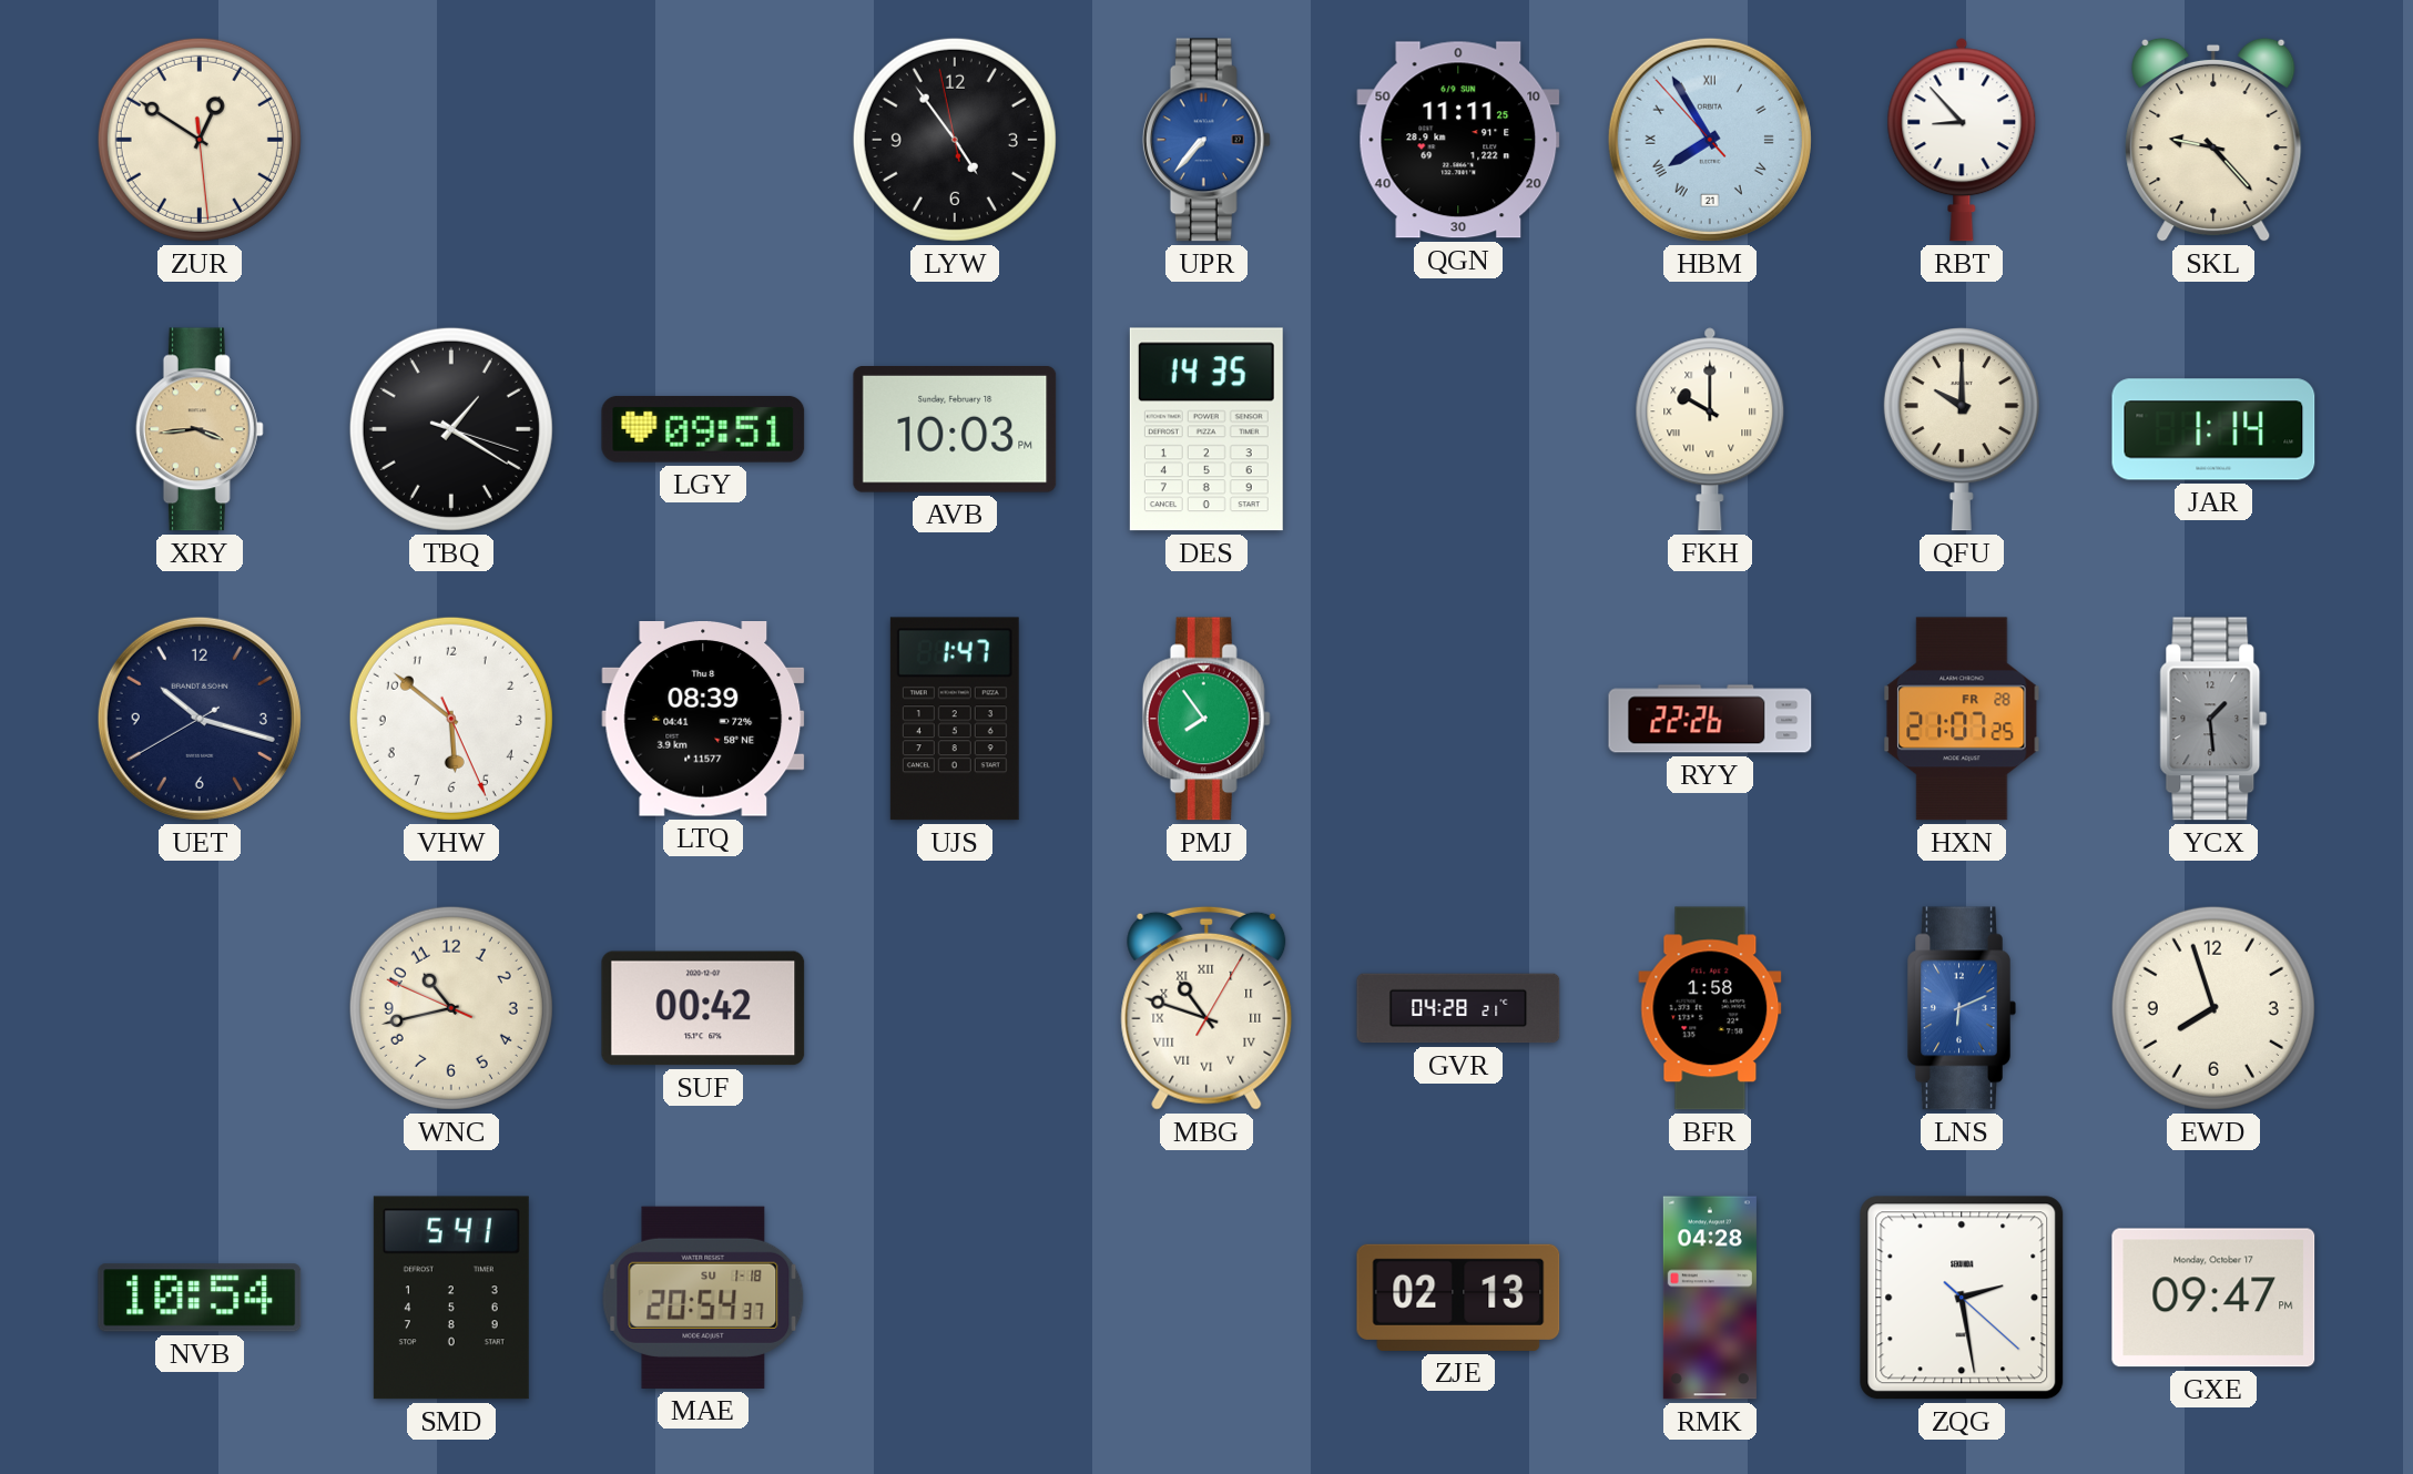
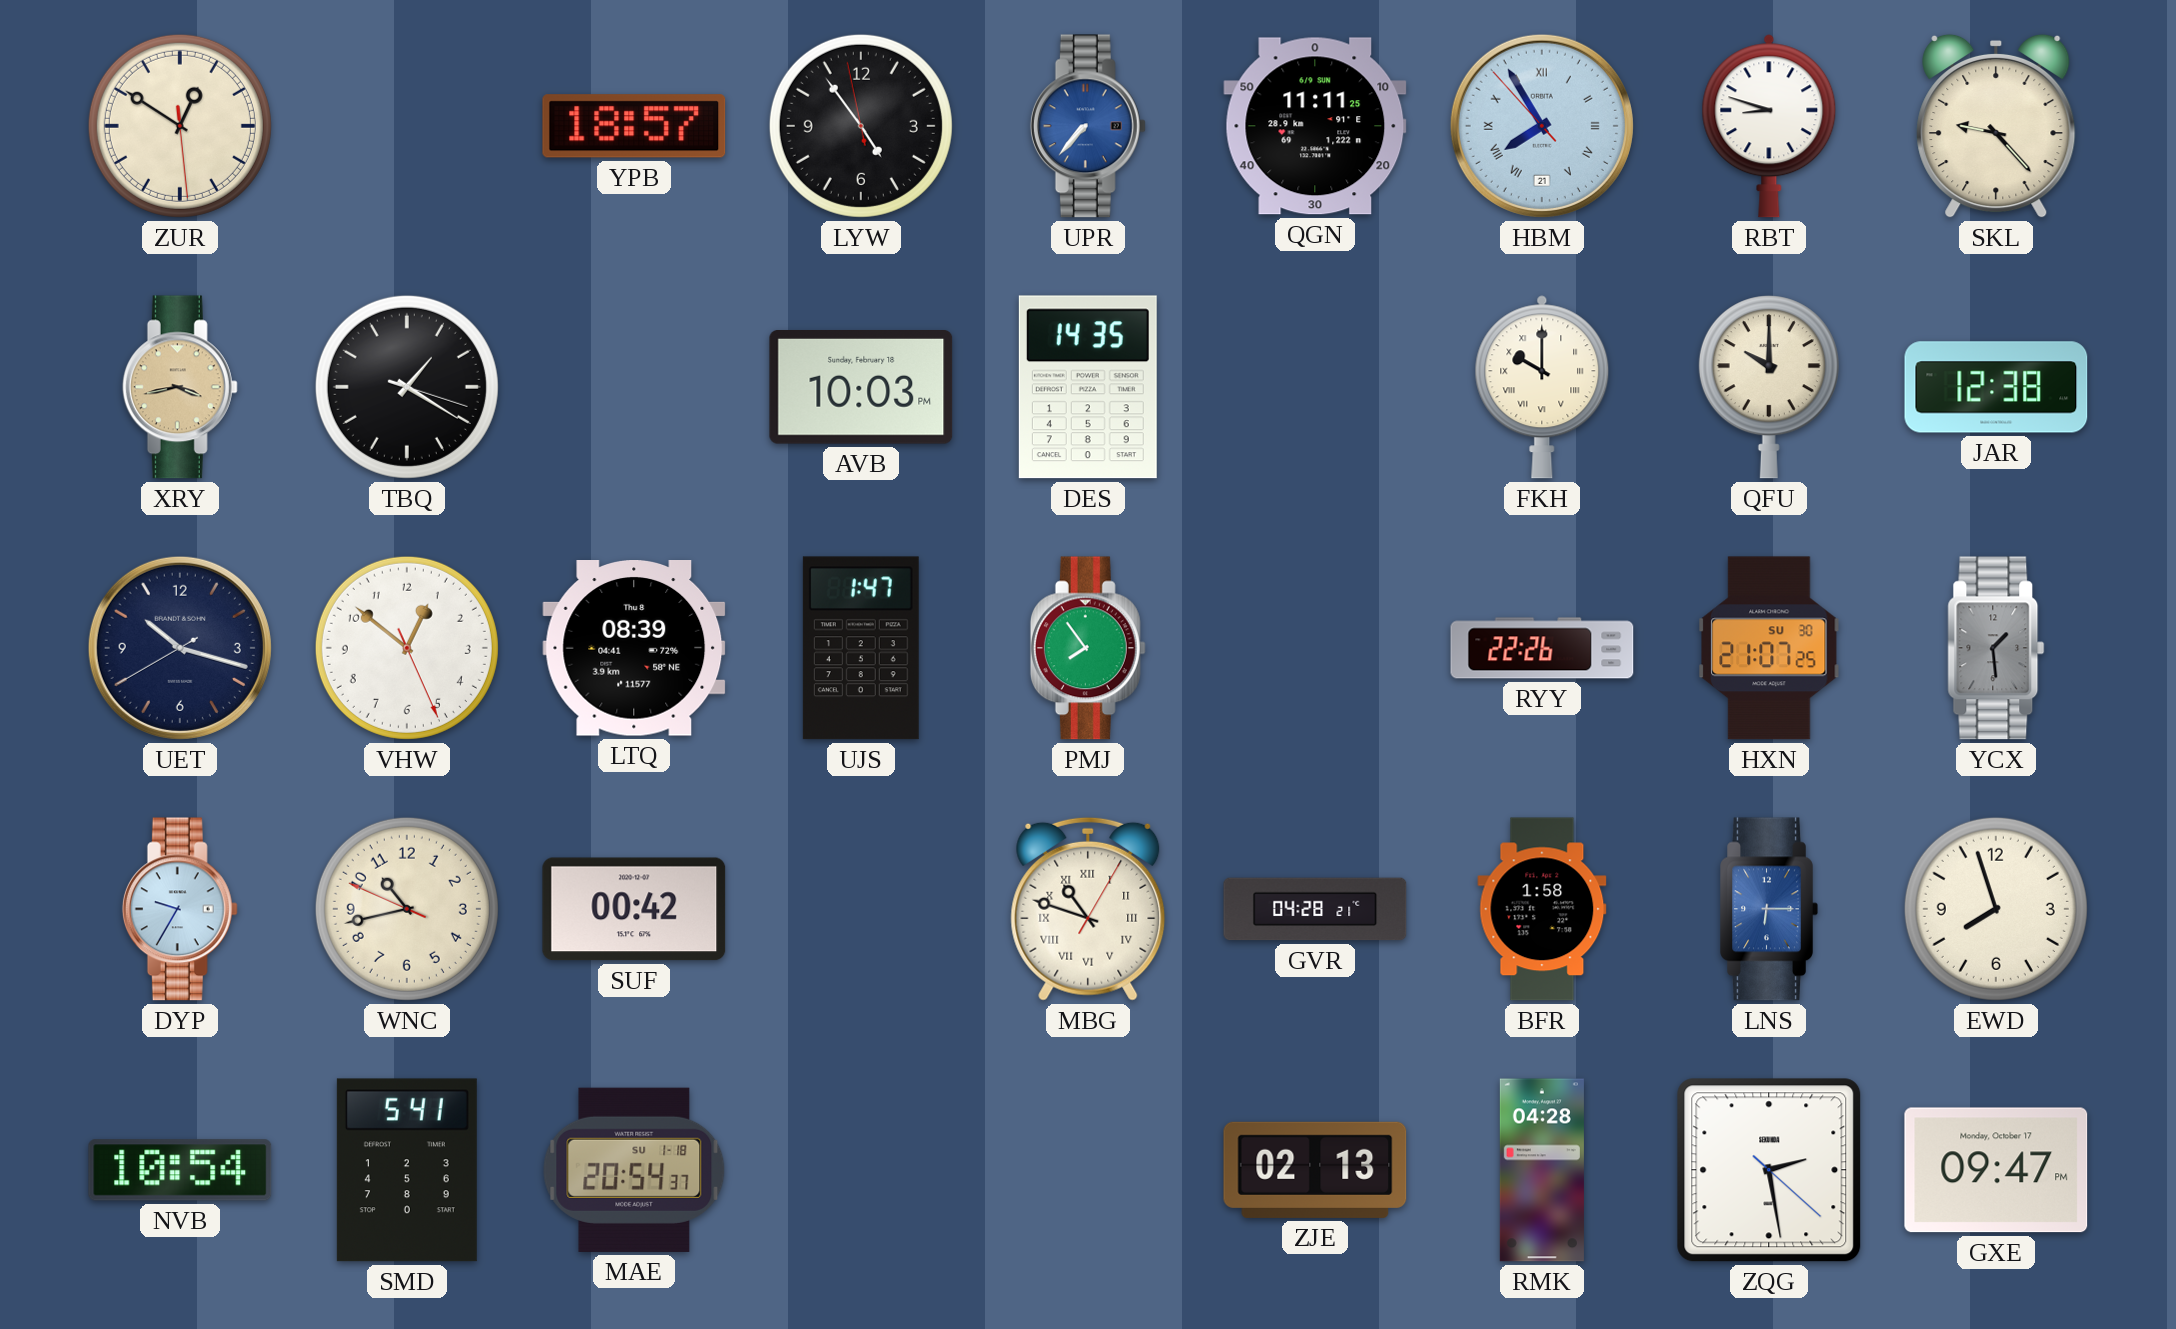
YPB: none -> 18:57 (634, 126)
RBT: 8:53 -> 8:48 (1769, 126)
XRY: 3:44 -> 3:43 (180, 387)
LGY: 09:51 -> none (703, 429)
JAR: 1:14 -> 12:38 (1996, 387)
VHW: 5:51 -> 12:51 (407, 648)
HXN date: FR 28 -> SU 30 (1769, 648)
DYP: none -> 9:35 (180, 909)
LNS: 6:11 -> 6:15 (1769, 909)
